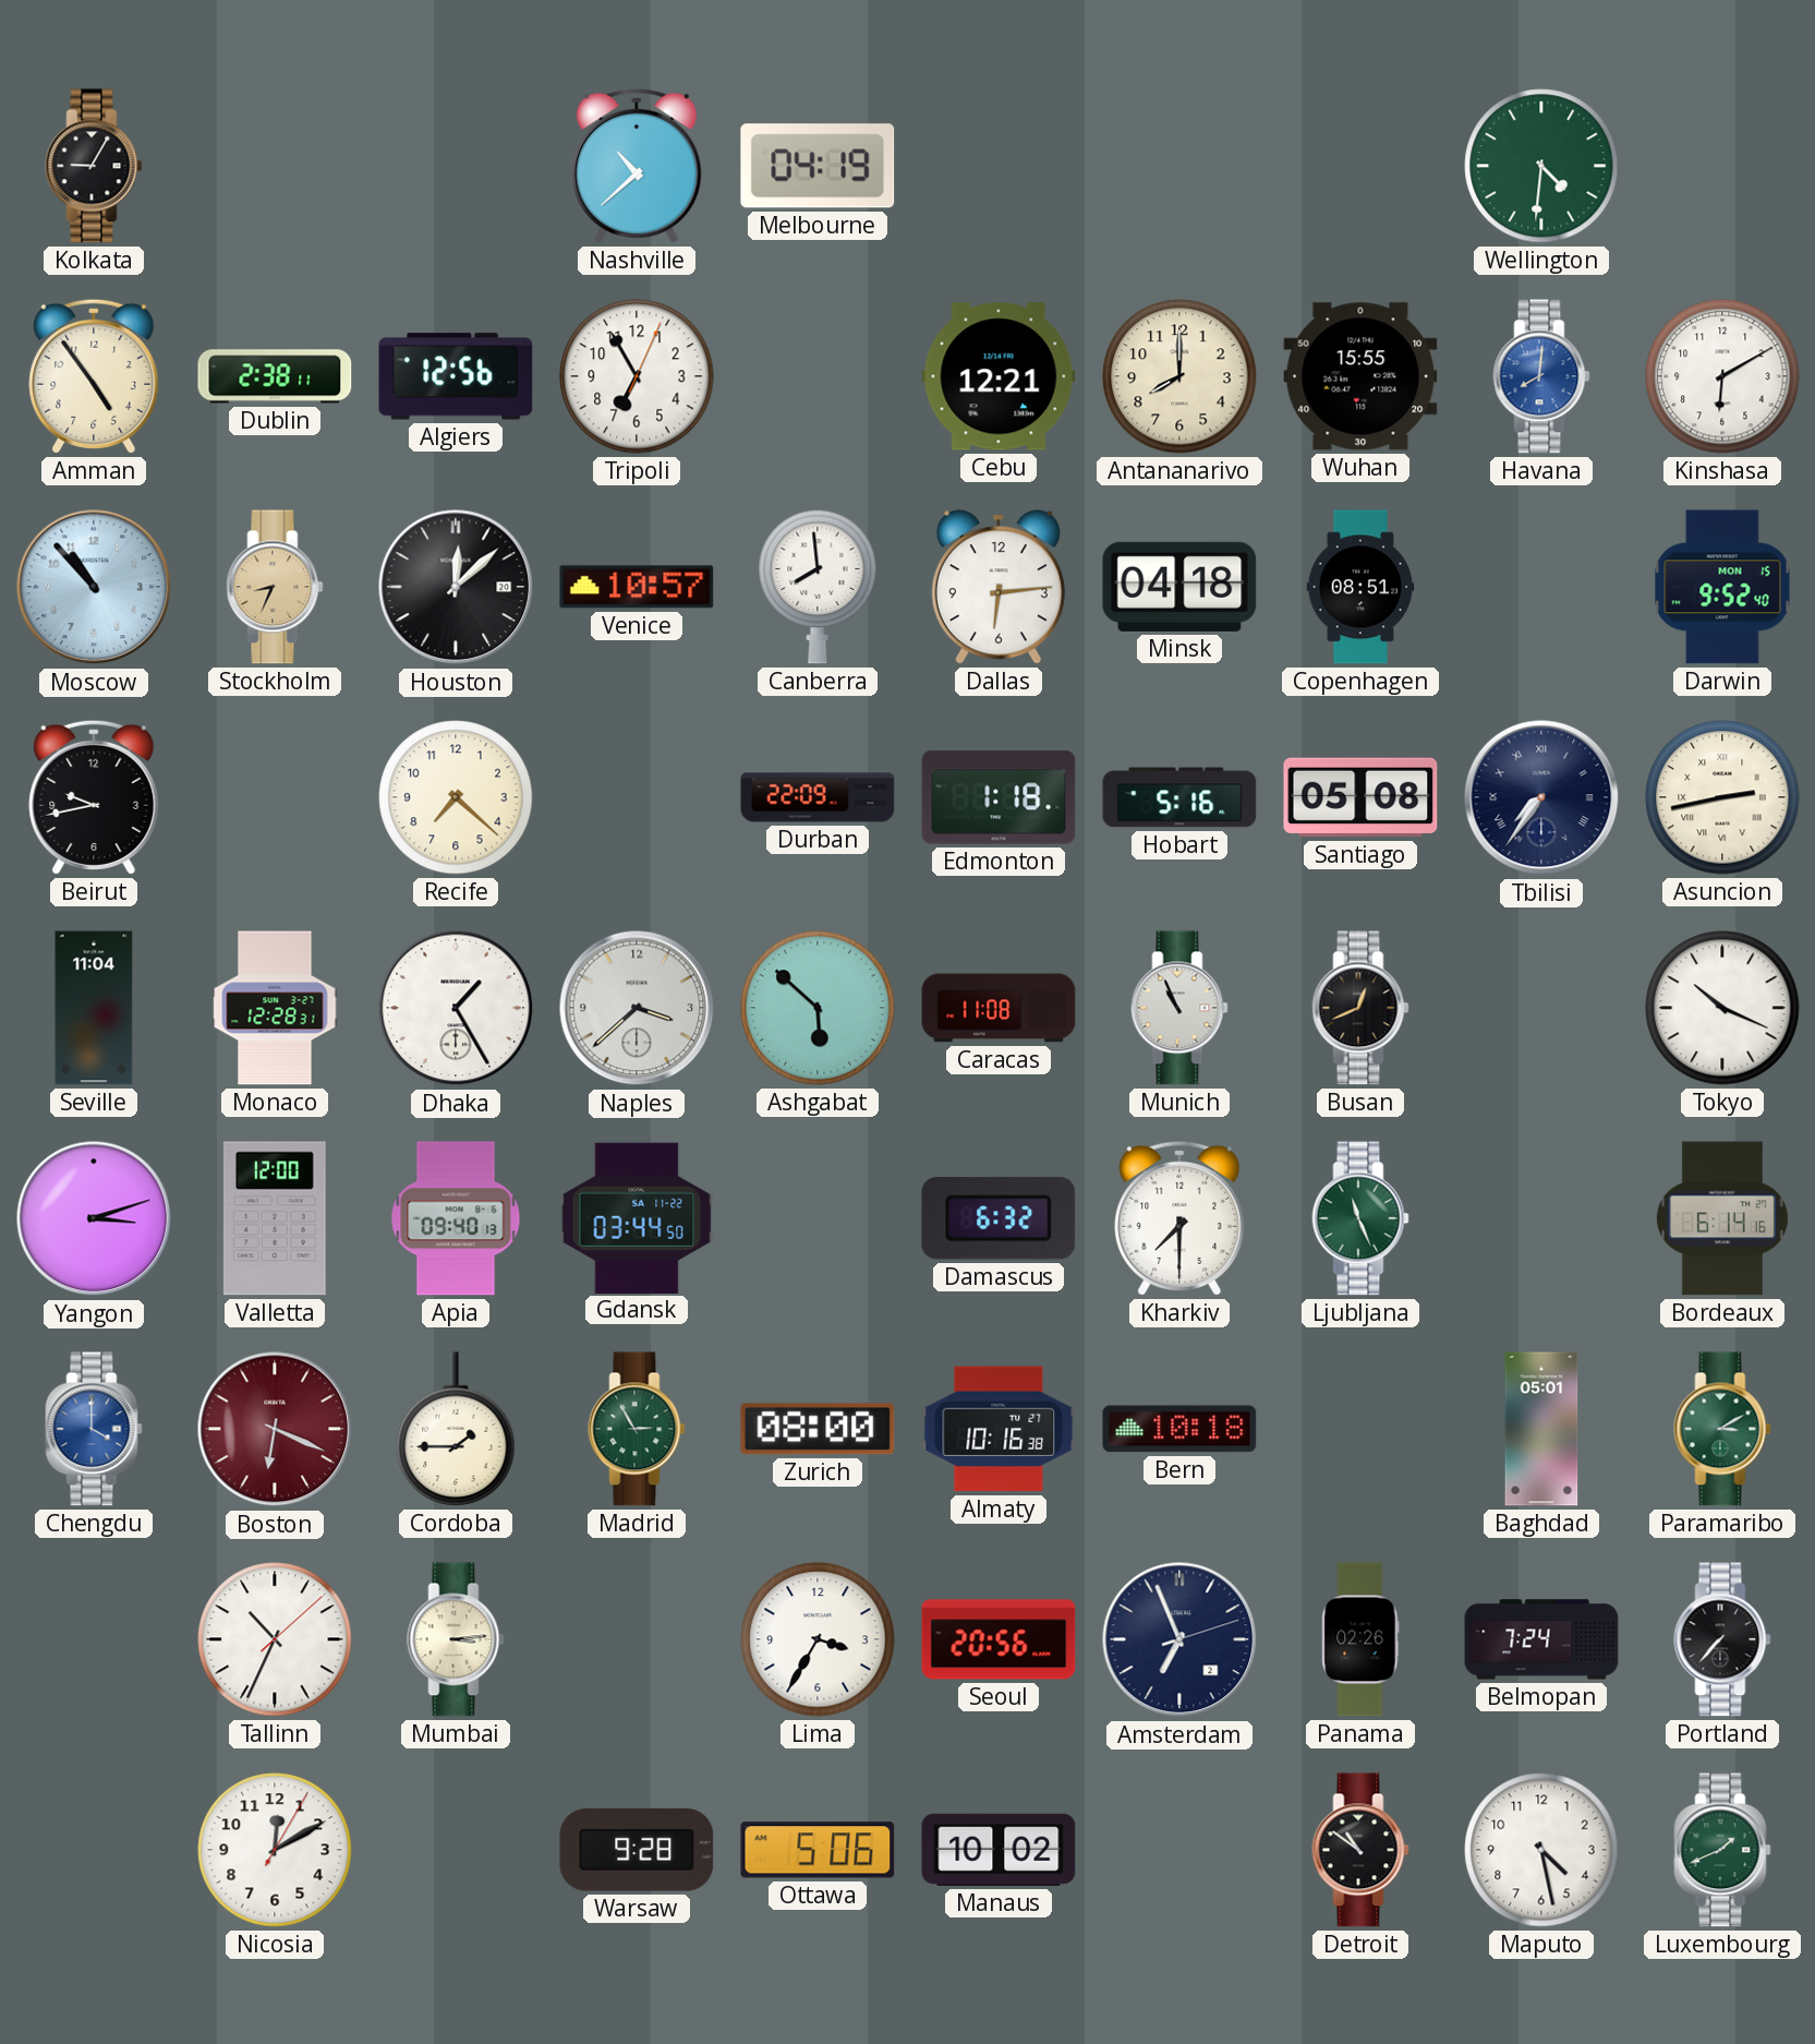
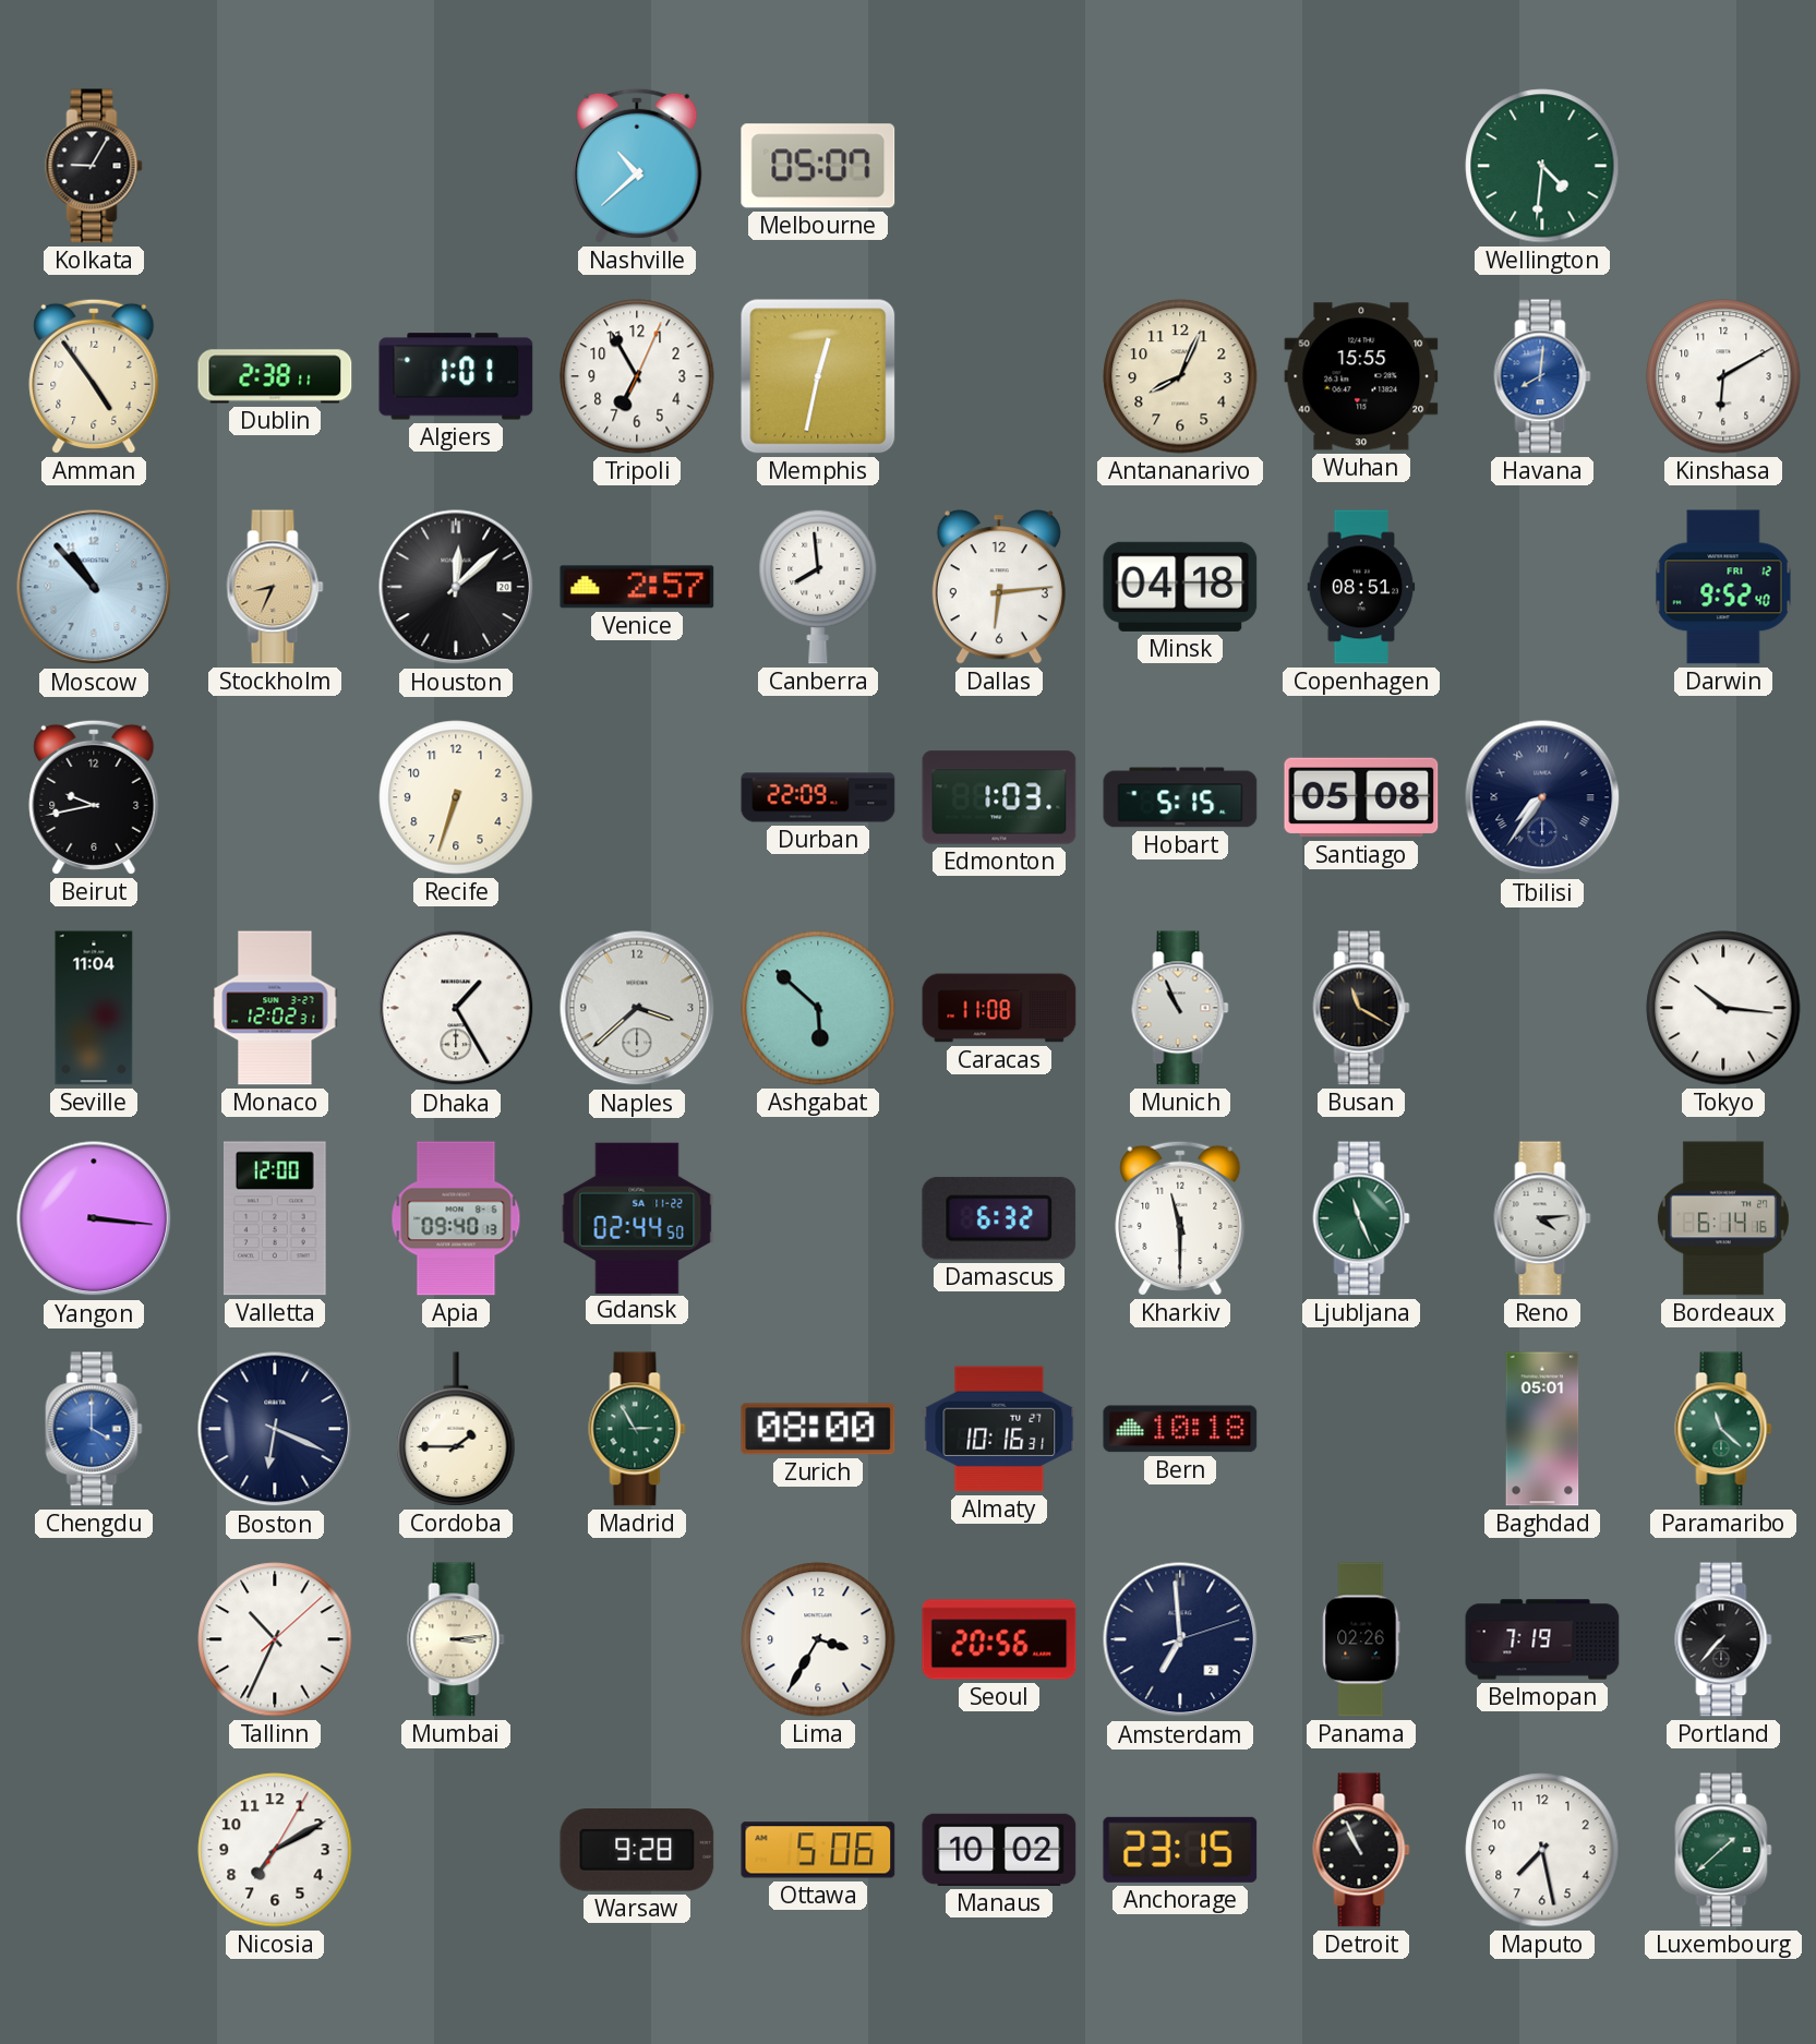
Melbourne: 04:19 -> 05:07 (818, 166)
Algiers: 12:56 -> 1:01 (456, 376)
Memphis: none -> 12:32 (818, 376)
Cebu: 12:21 -> none (999, 376)
Antananarivo: 8:00 -> 8:04 (1180, 376)
Venice: 10:57 -> 2:57 (637, 587)
Darwin date: MON 15 -> FRI 12 (1723, 587)
Recife: 7:22 -> 6:33 (456, 797)
Edmonton: 1:18 -> 1:03 (999, 797)
Hobart: 5:16 -> 5:15 (1180, 797)
Asuncion: 2:43 -> none (1722, 797)
Monaco: 12:28 -> 12:02 (275, 1008)
Busan: 12:41 -> 11:20 (1361, 1008)
Tokyo: 10:19 -> 10:16 (1723, 1008)
Yangon: 3:12 -> 3:16 (94, 1218)
Gdansk: 03:44 -> 02:44 (637, 1217)
Kharkiv: 7:30 -> 11:30 (1180, 1218)
Reno: none -> 4:14 (1542, 1218)
Boston dial: burgundy -> navy (275, 1429)
Almaty: 10:16:38 -> 10:16:31 (999, 1429)
Paramaribo: 3:10 -> 11:22 (1723, 1429)
Amsterdam: 6:56 -> 6:59 (1180, 1639)
Belmopan: 7:24 -> 7:19 (1542, 1639)
Nicosia: 12:10 -> 7:10 (275, 1850)
Anchorage: none -> 23:15 (1180, 1850)
Detroit: 10:51 -> 10:56 (1361, 1850)
Maputo: 4:28 -> 7:28 (1542, 1850)
Luxembourg: 1:41 -> 1:38 (1723, 1850)
